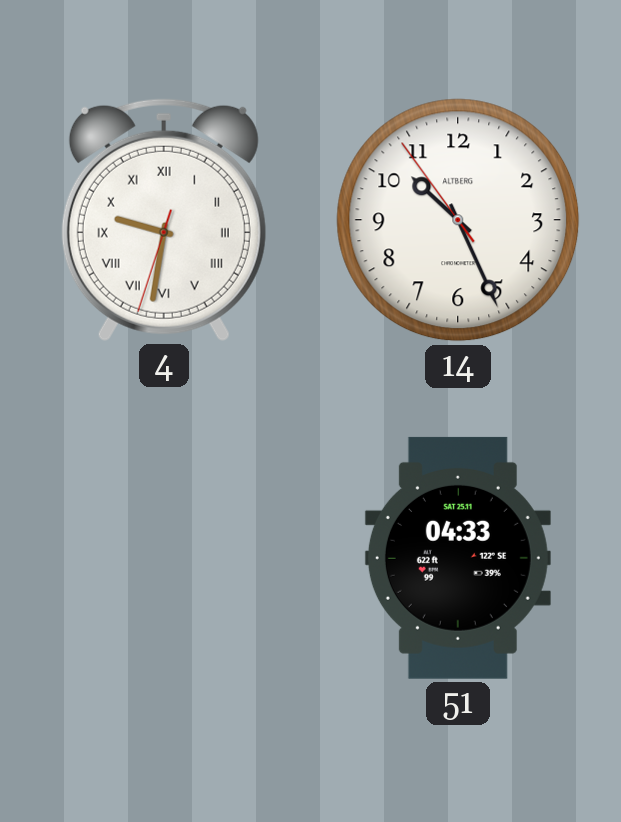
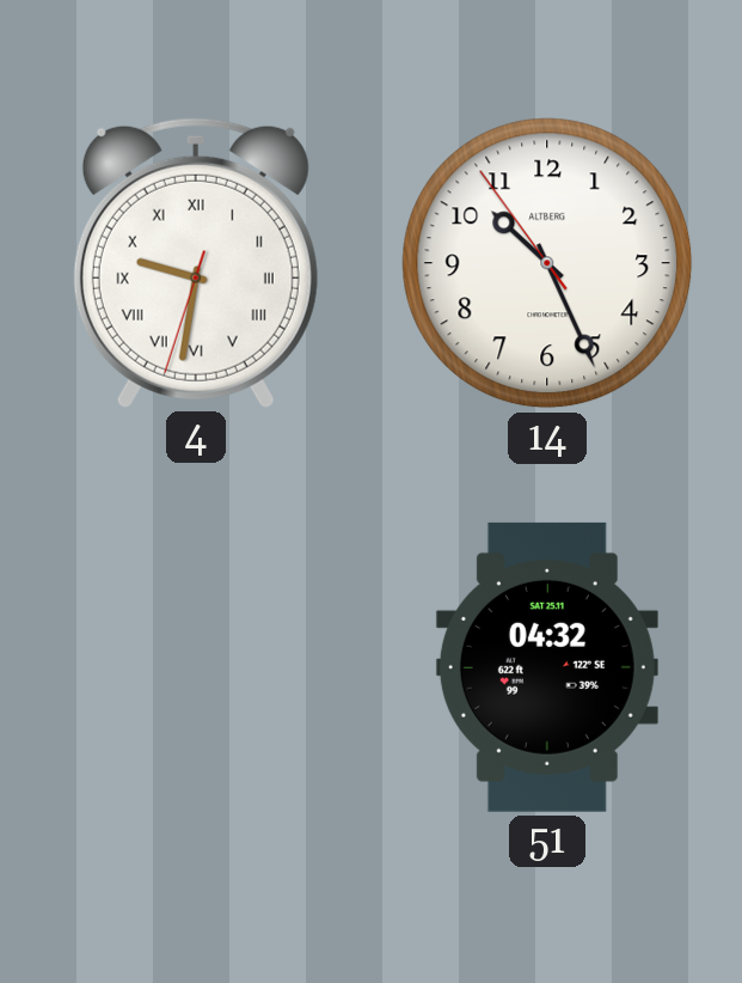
51: 04:33 -> 04:32 (547, 667)
